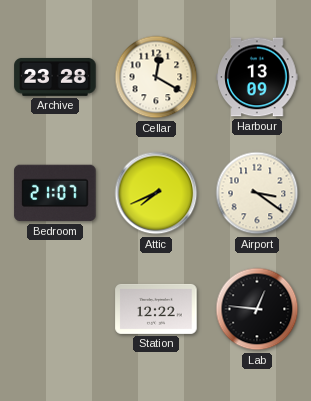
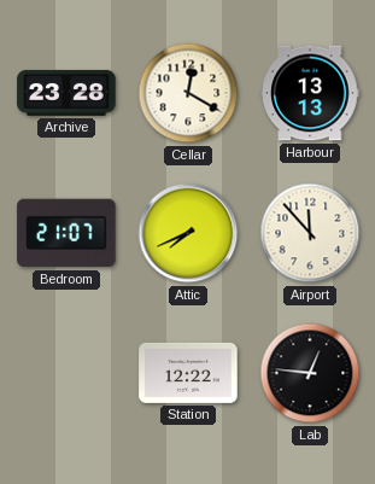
Harbour: 13:09 -> 13:13 (310, 93)
Airport: 3:21 -> 11:53 (310, 233)
